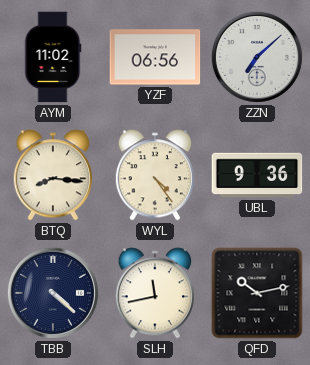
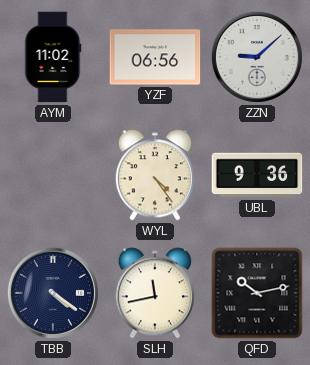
ZZN: 7:08 -> 9:08 (257, 57)
BTQ: 8:16 -> none (52, 175)
TBB: 4:22 -> 4:21 (53, 293)
